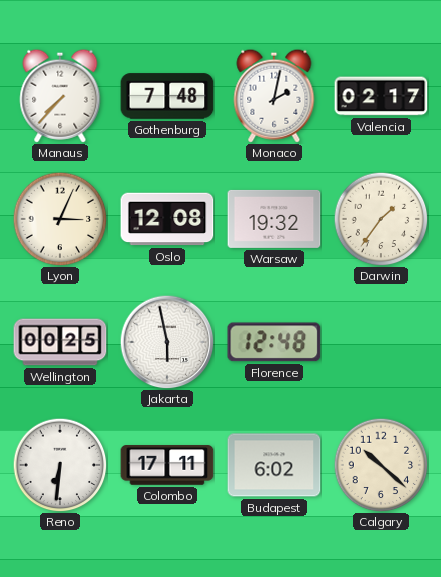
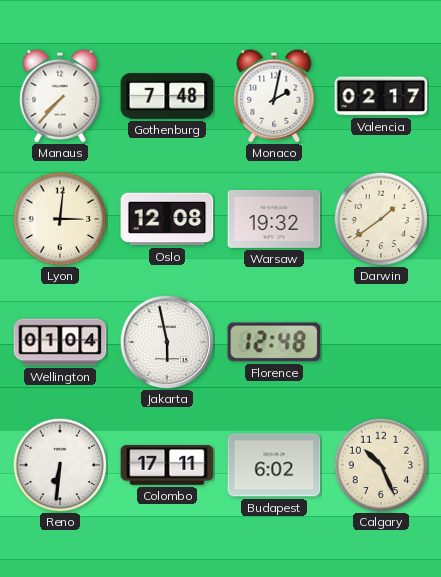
Lyon: 3:04 -> 3:01 (60, 219)
Darwin: 1:36 -> 1:39 (381, 219)
Wellington: 00:25 -> 01:04 (60, 342)
Calgary: 10:22 -> 10:26 (381, 465)
